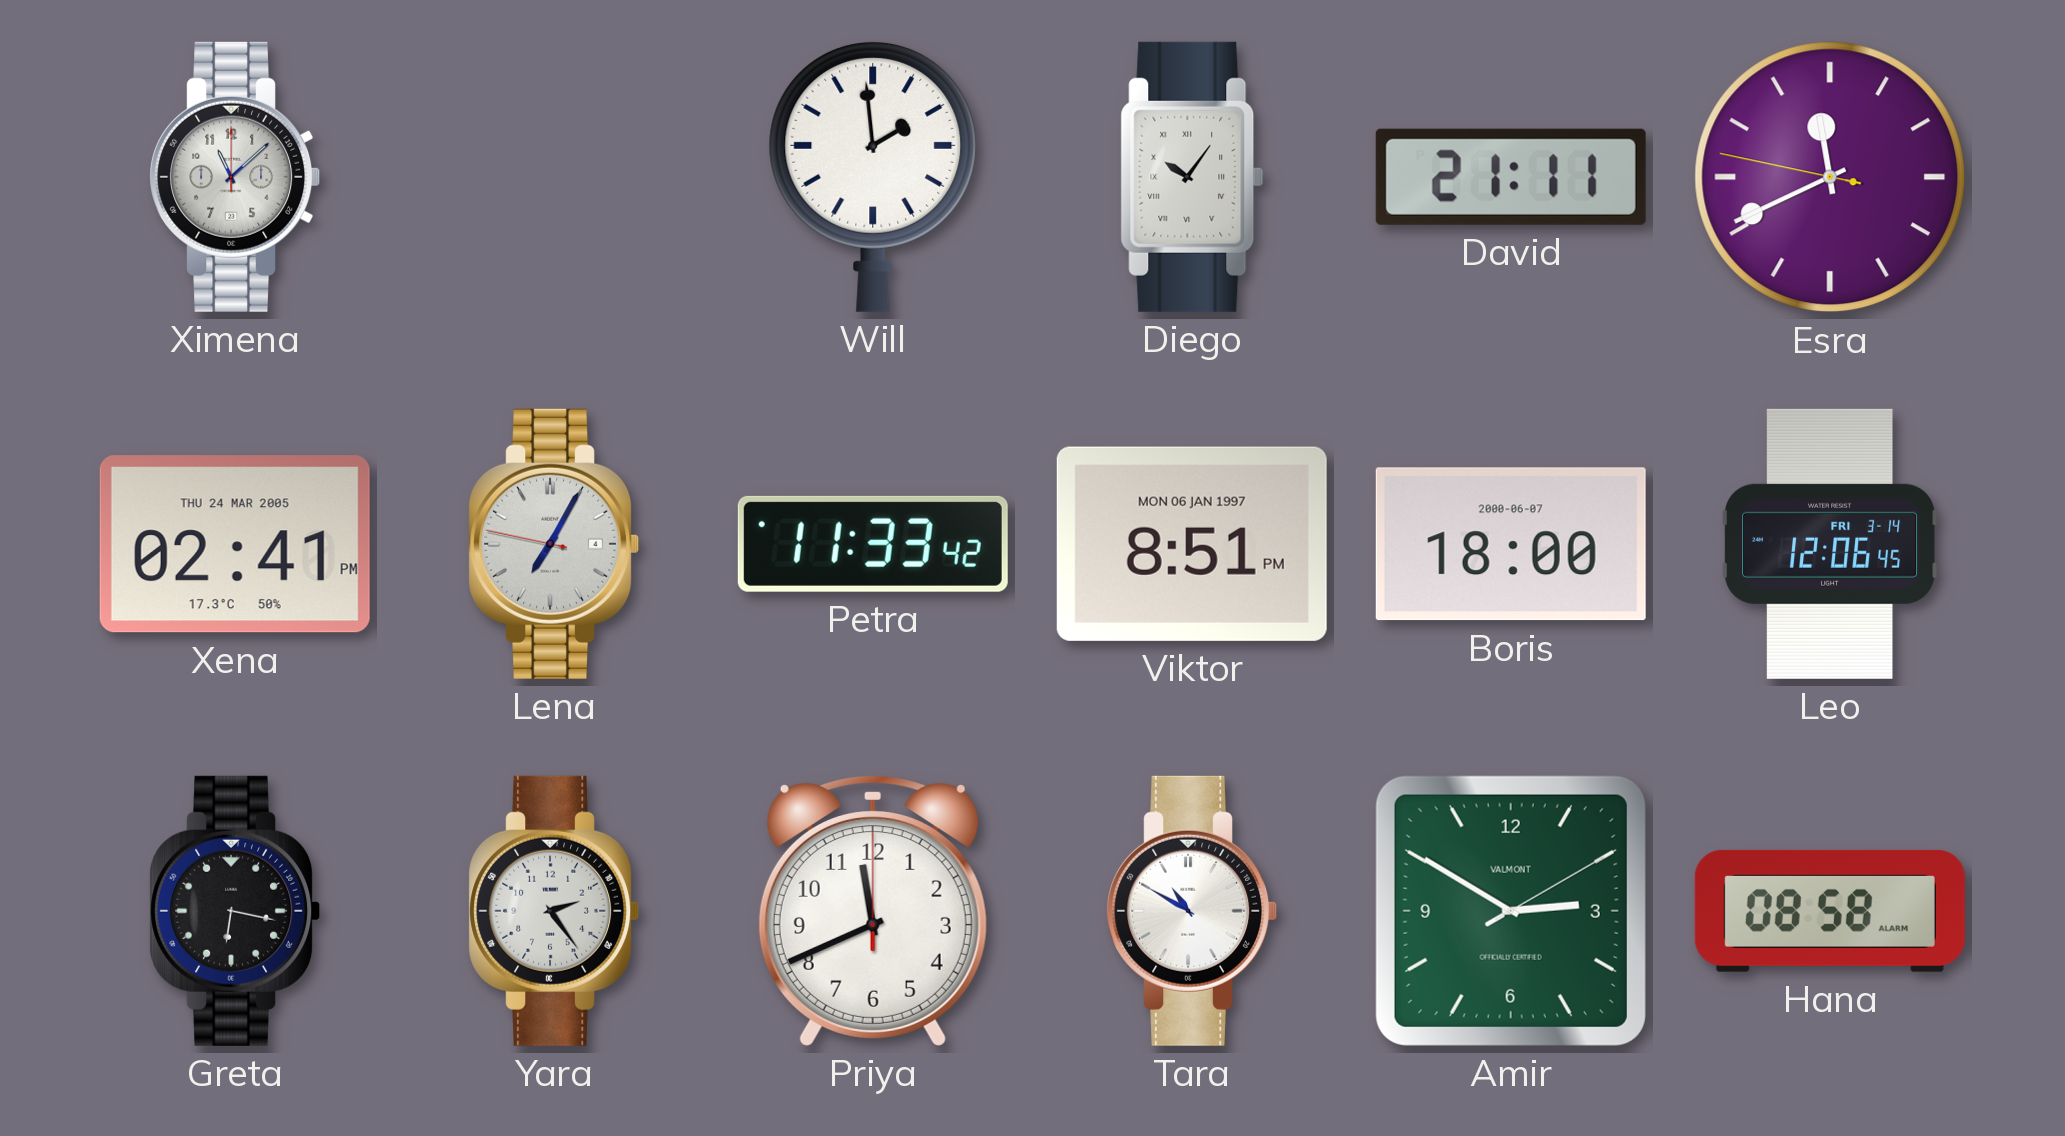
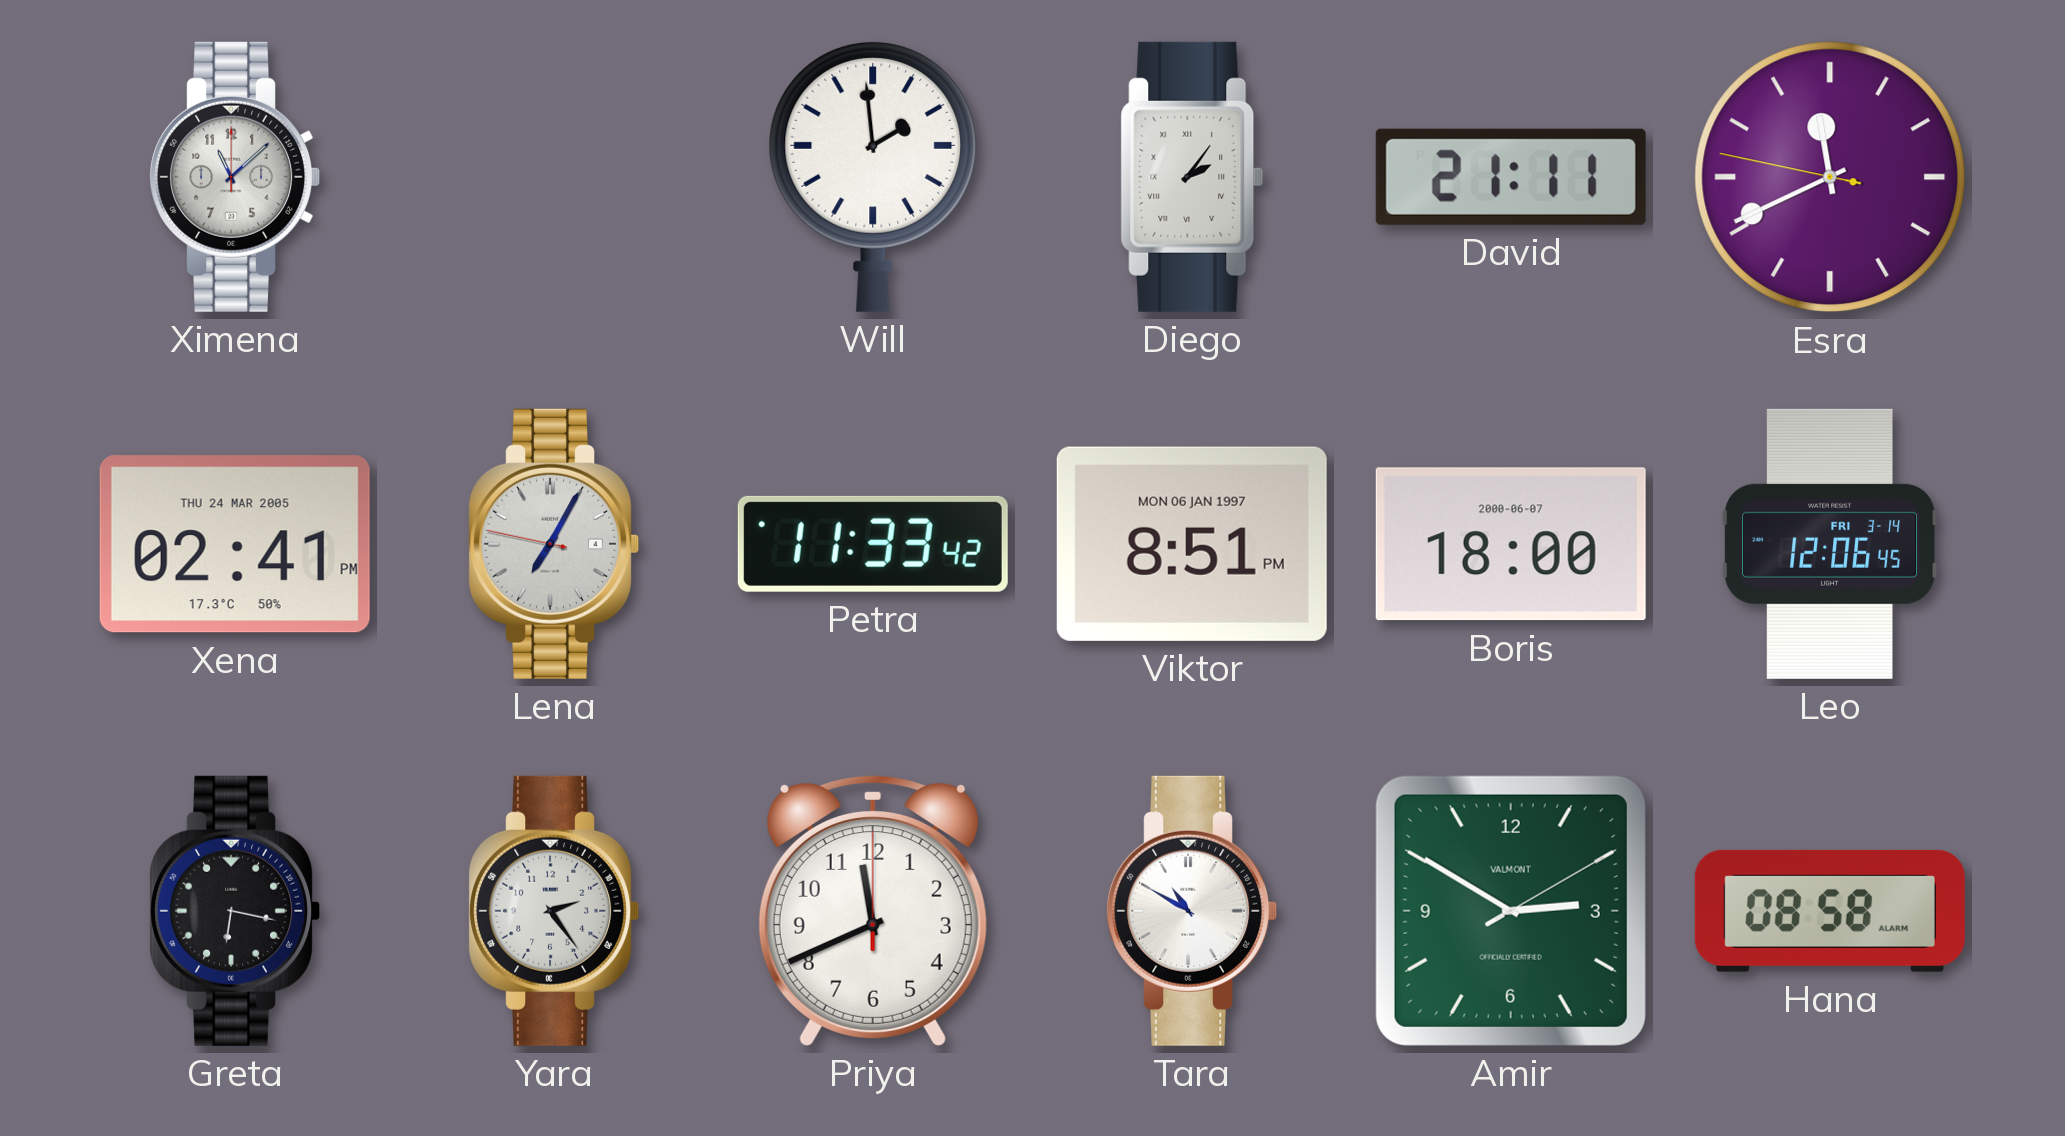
Diego: 10:06 -> 2:06 (1192, 177)
